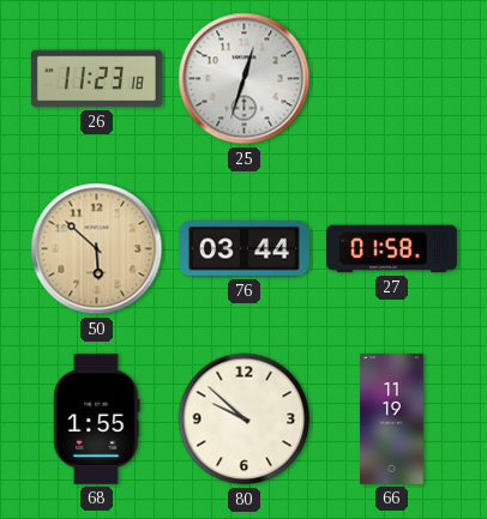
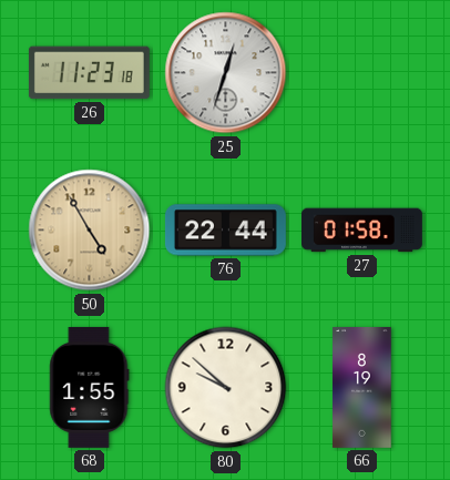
50: 5:52 -> 4:55 (90, 231)
76: 03:44 -> 22:44 (225, 231)
66: 11:19 -> 8:19 (362, 388)
